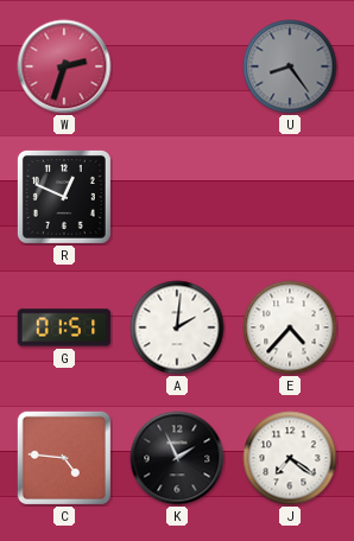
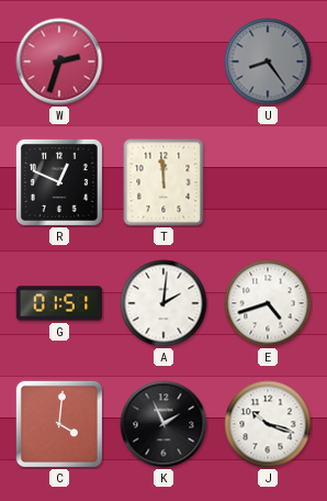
T: none -> 11:59 (163, 182)
E: 4:37 -> 4:42 (268, 303)
C: 4:46 -> 4:01 (59, 424)
J: 7:21 -> 10:18 (268, 424)
